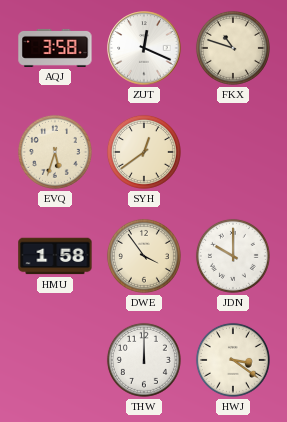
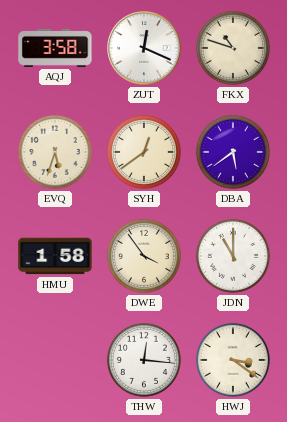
DBA: none -> 5:39 (233, 152)
JDN: 10:00 -> 11:00 (233, 256)
THW: 12:00 -> 12:16 (144, 360)
